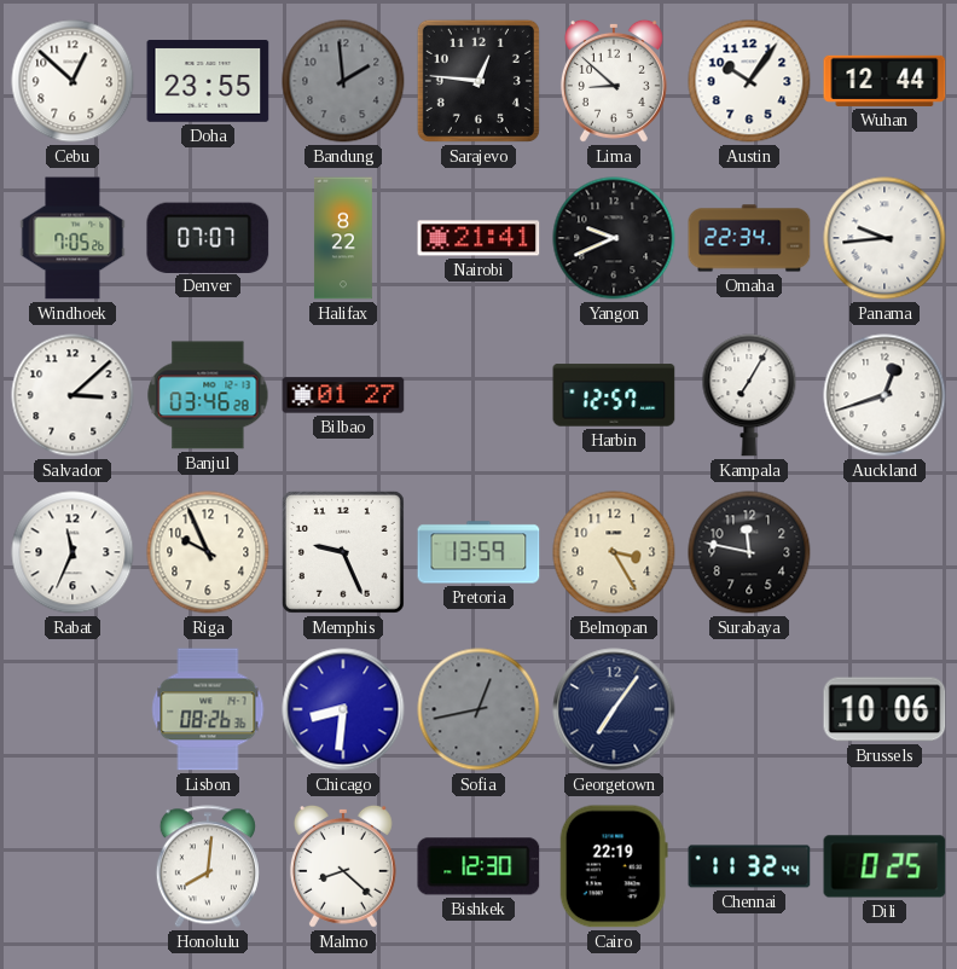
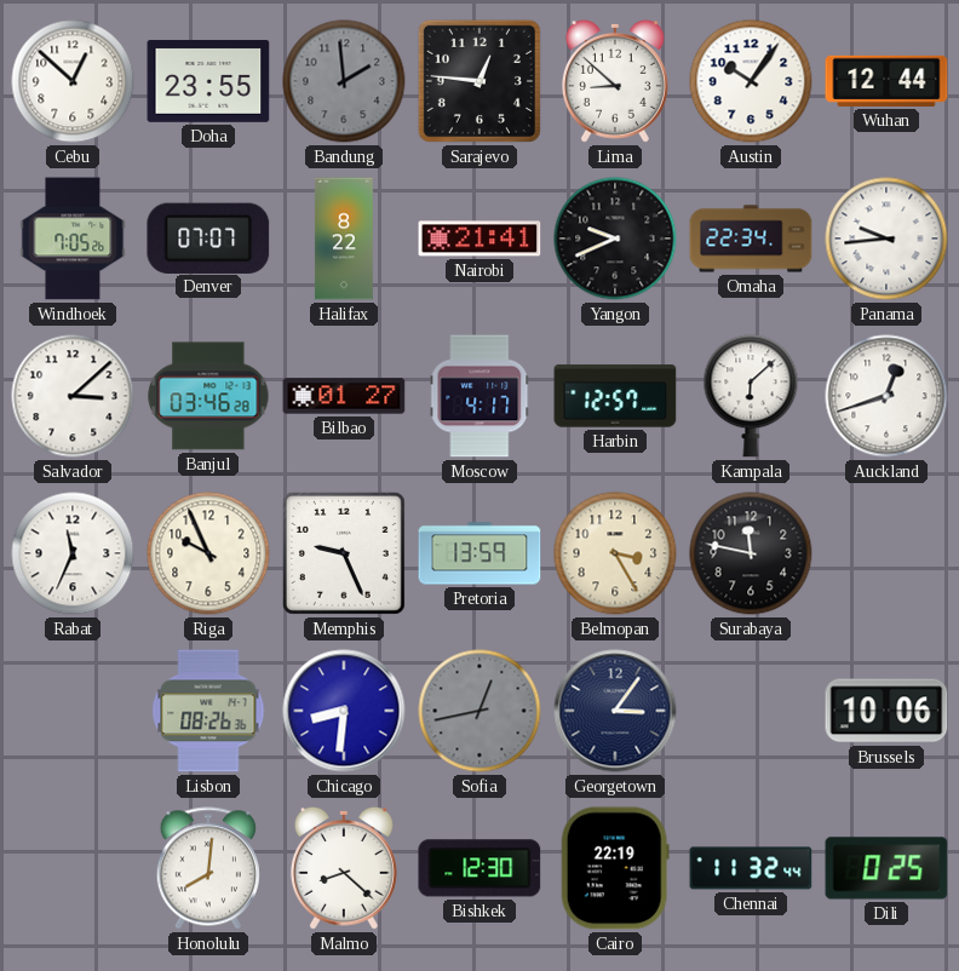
Moscow: none -> 4:17 (479, 396)
Kampala: 7:05 -> 6:08 (751, 396)
Georgetown: 7:06 -> 3:06 (615, 711)
